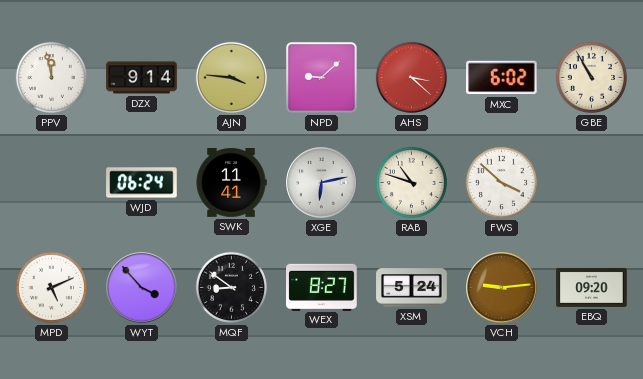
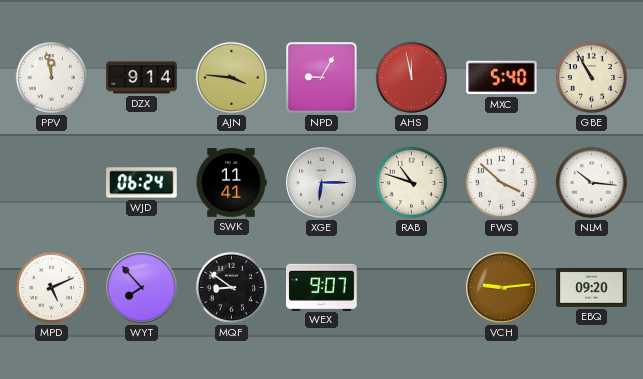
NPD: 9:08 -> 9:05 (321, 77)
AHS: 3:22 -> 11:58 (411, 77)
MXC: 6:02 -> 5:40 (502, 78)
XGE: 6:13 -> 6:15 (322, 183)
NLM: none -> 10:16 (591, 182)
WYT: 3:53 -> 7:53 (142, 288)
WEX: 8:27 -> 9:07 (322, 287)
XSM: 5:24 -> none (412, 288)
